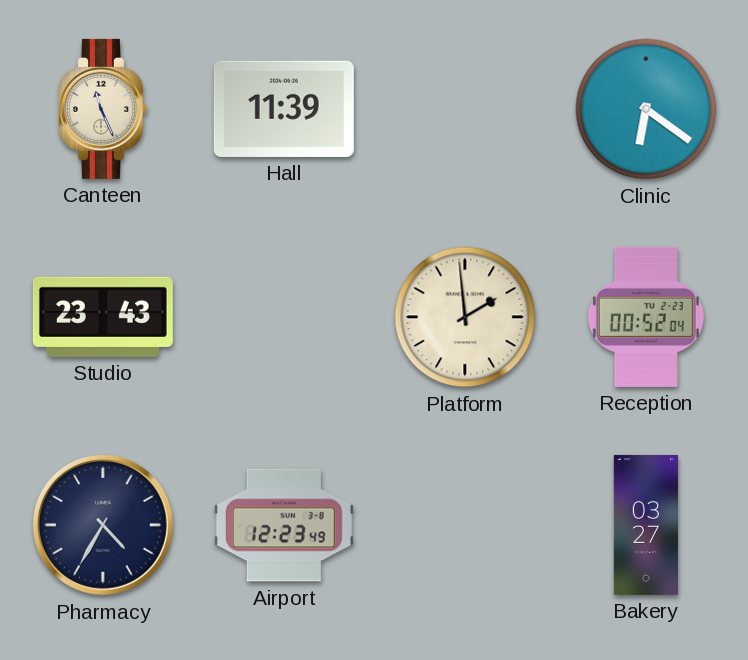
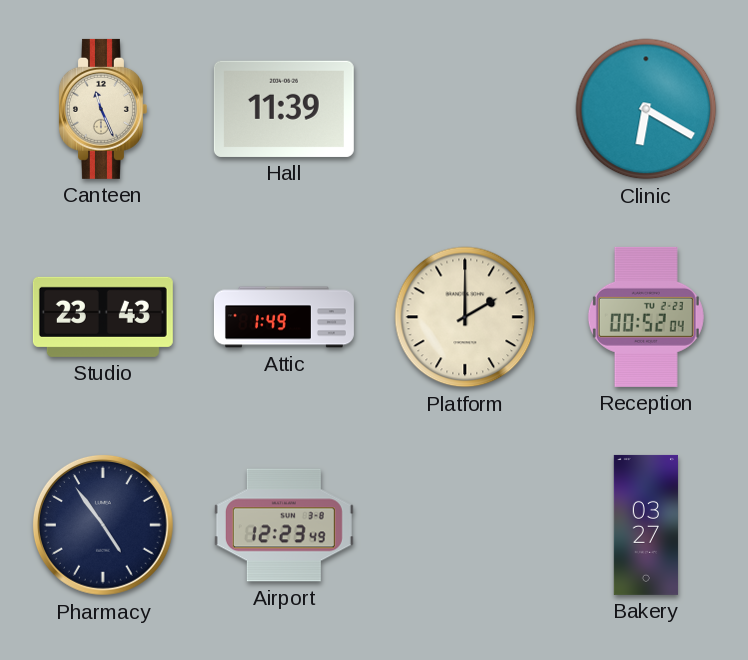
Clinic: 6:21 -> 6:20 (646, 109)
Attic: none -> 1:49 (284, 317)
Platform: 1:59 -> 2:00 (465, 317)
Pharmacy: 4:35 -> 4:54 (103, 525)
